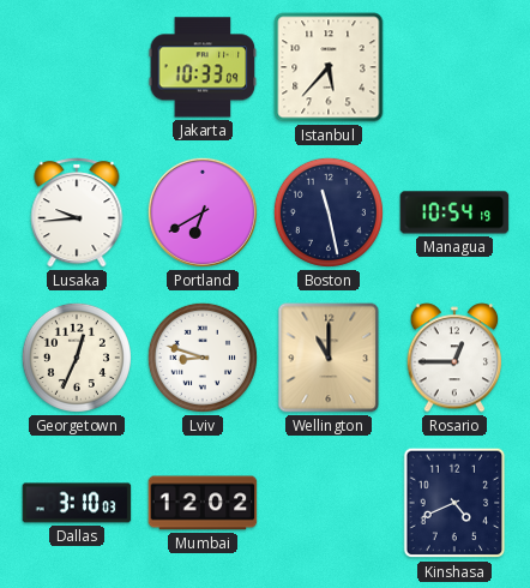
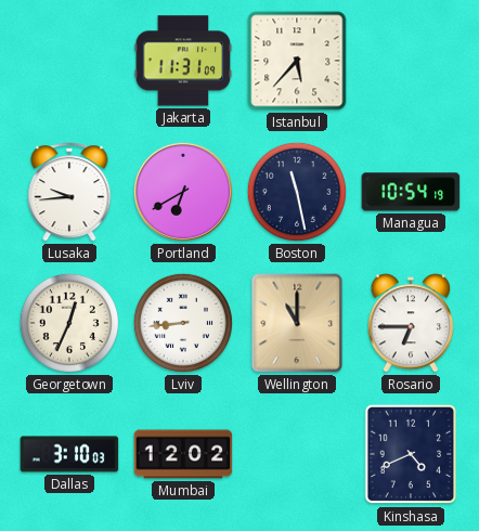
Jakarta: 10:33 -> 11:31 (183, 61)
Lviv: 8:48 -> 8:44 (183, 323)
Rosario: 12:45 -> 6:45 (411, 323)
